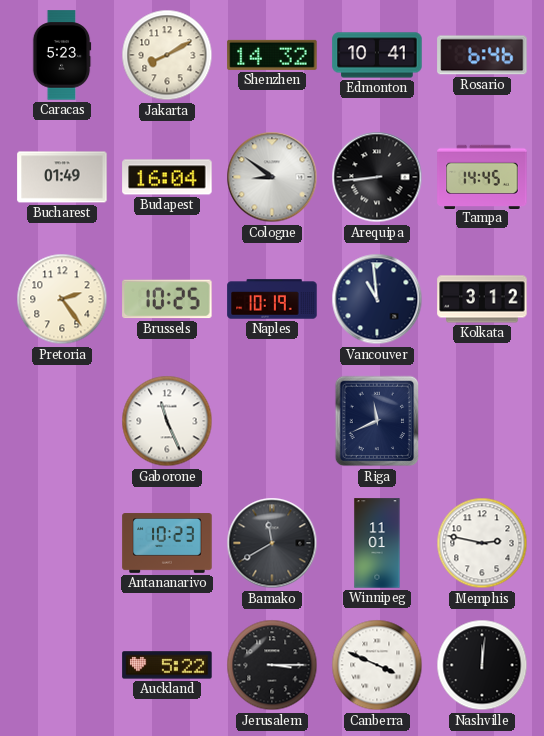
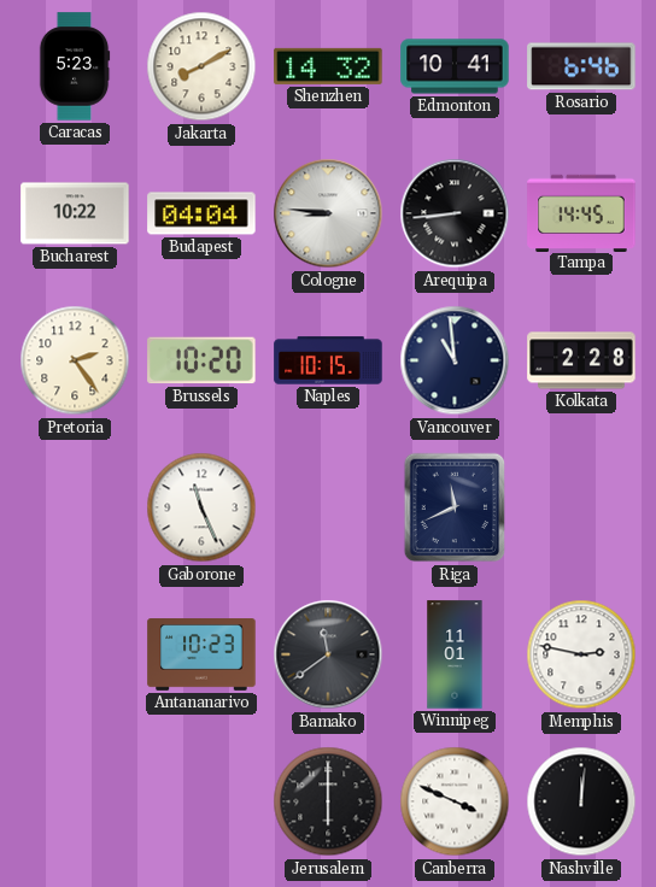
Bucharest: 01:49 -> 10:22 (75, 213)
Budapest: 16:04 -> 04:04 (201, 213)
Cologne: 8:51 -> 8:46 (328, 213)
Brussels: 10:25 -> 10:20 (201, 360)
Naples: 10:19 -> 10:15 (328, 360)
Kolkata: 3:12 -> 2:28 (581, 360)
Bamako: 11:40 -> 11:39 (328, 654)
Auckland: 5:22 -> none (167, 665)
Jerusalem: 3:15 -> 6:00 (328, 801)
